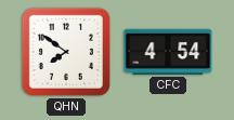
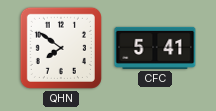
CFC: 4:54 -> 5:41 (155, 48)
